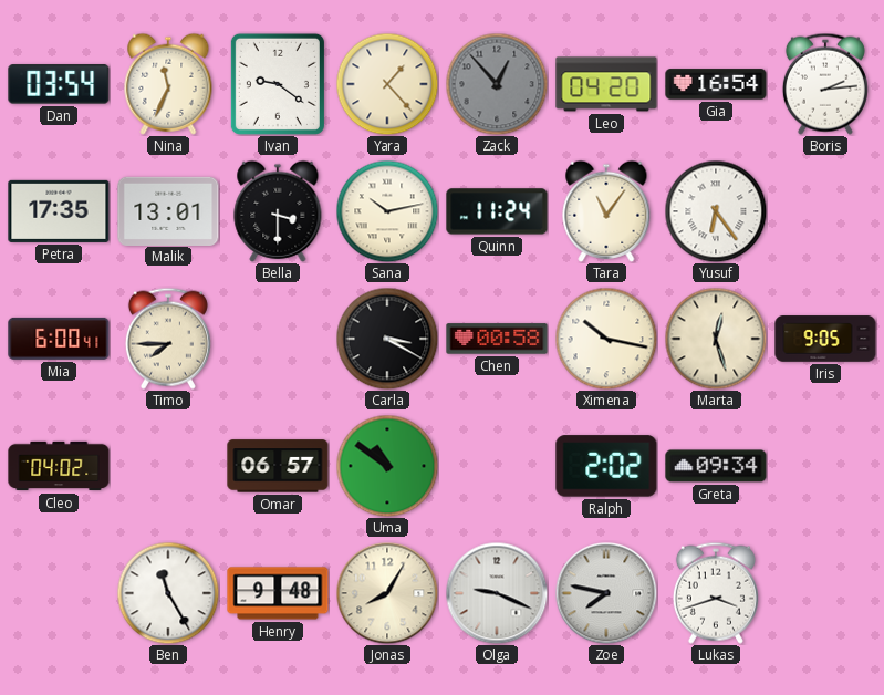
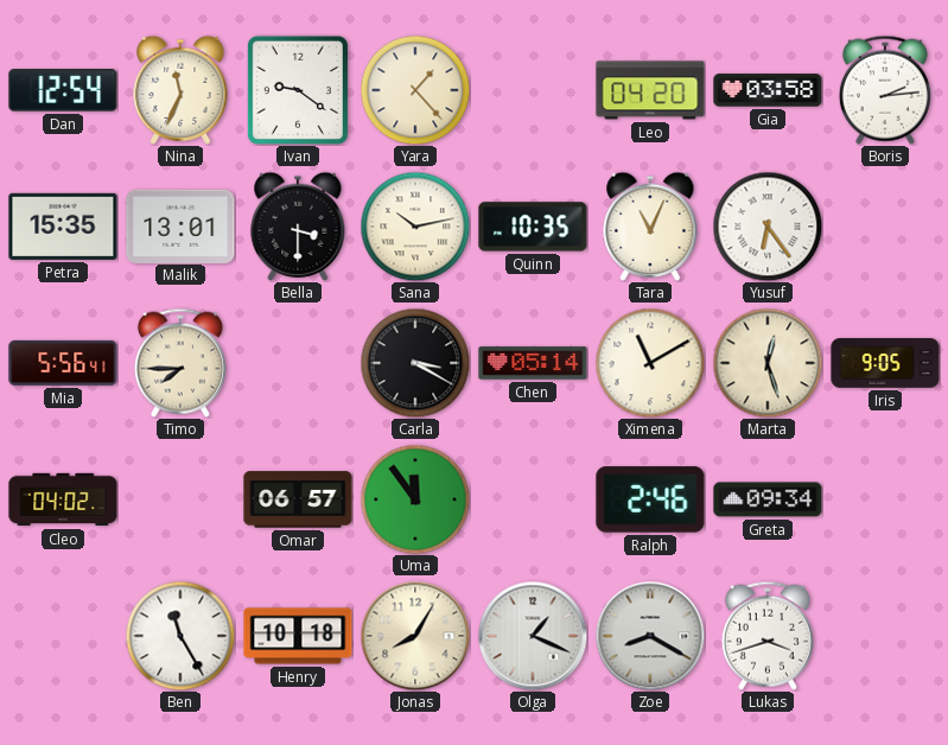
Dan: 03:54 -> 12:54 (63, 90)
Zack: 12:53 -> none (497, 84)
Gia: 16:54 -> 03:58 (768, 90)
Petra: 17:35 -> 15:35 (63, 227)
Quinn: 11:24 -> 10:35 (533, 227)
Tara: 11:06 -> 11:04 (650, 227)
Mia: 6:00 -> 5:56 (63, 363)
Chen: 00:58 -> 05:14 (533, 363)
Ximena: 10:17 -> 11:10 (650, 363)
Uma: 10:51 -> 11:54 (415, 499)
Ralph: 2:02 -> 2:46 (650, 499)
Henry: 9:48 -> 10:18 (298, 636)
Olga: 9:19 -> 1:19 (533, 636)
Zoe: 7:47 -> 8:20 (650, 636)
